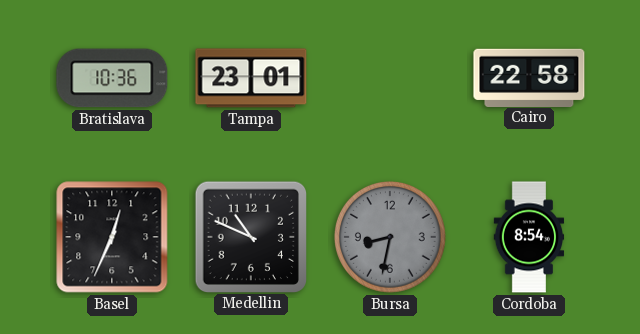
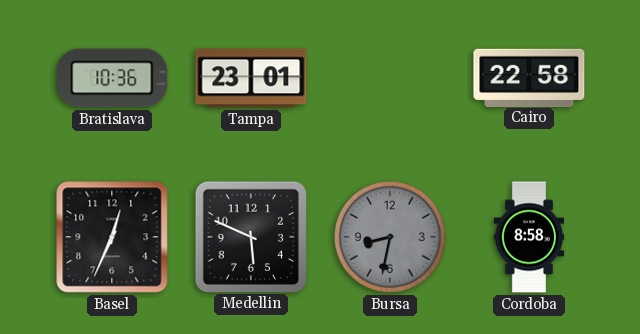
Medellin: 10:49 -> 5:49 (250, 236)
Cordoba: 8:54 -> 8:58 (529, 237)
